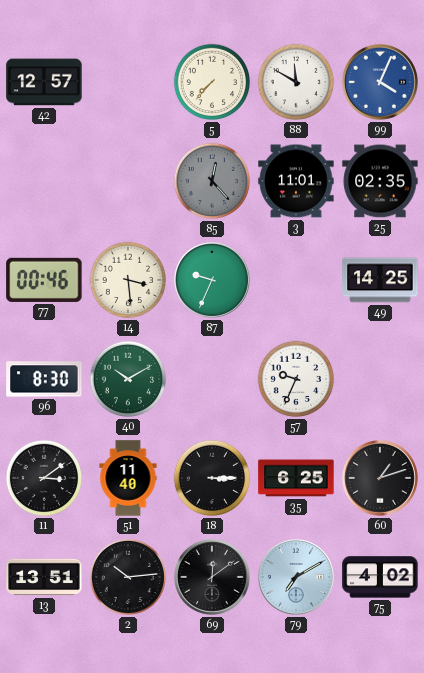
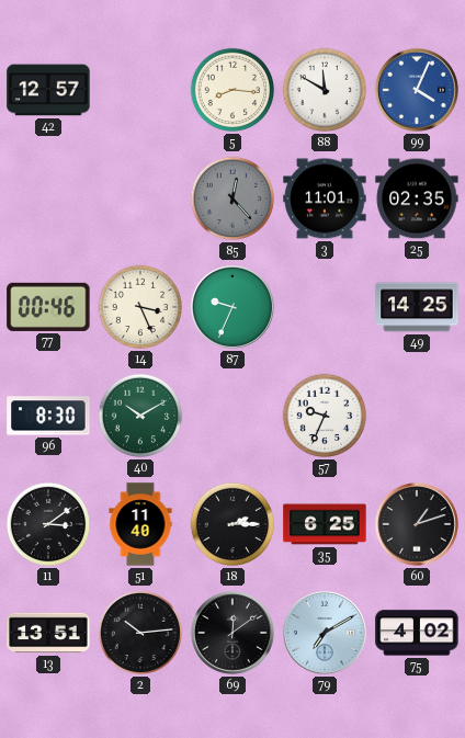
5: 7:37 -> 8:16 (232, 90)
14: 3:29 -> 3:26 (140, 307)
18: 3:15 -> 2:15 (232, 524)
